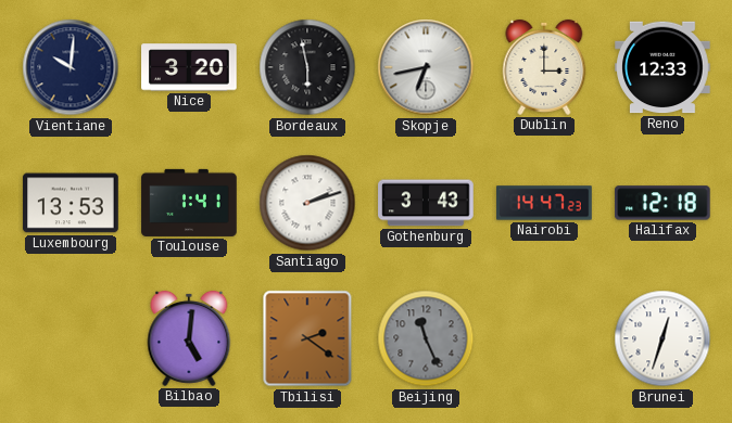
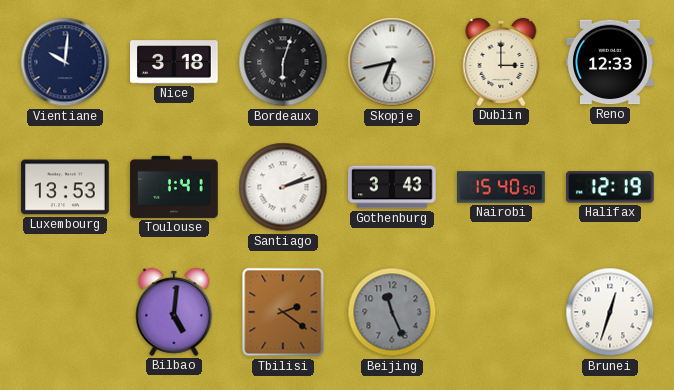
Nice: 3:20 -> 3:18 (174, 62)
Bordeaux: 5:58 -> 6:03 (283, 62)
Nairobi: 14:47 -> 15:40 (501, 187)
Halifax: 12:18 -> 12:19 (611, 187)
